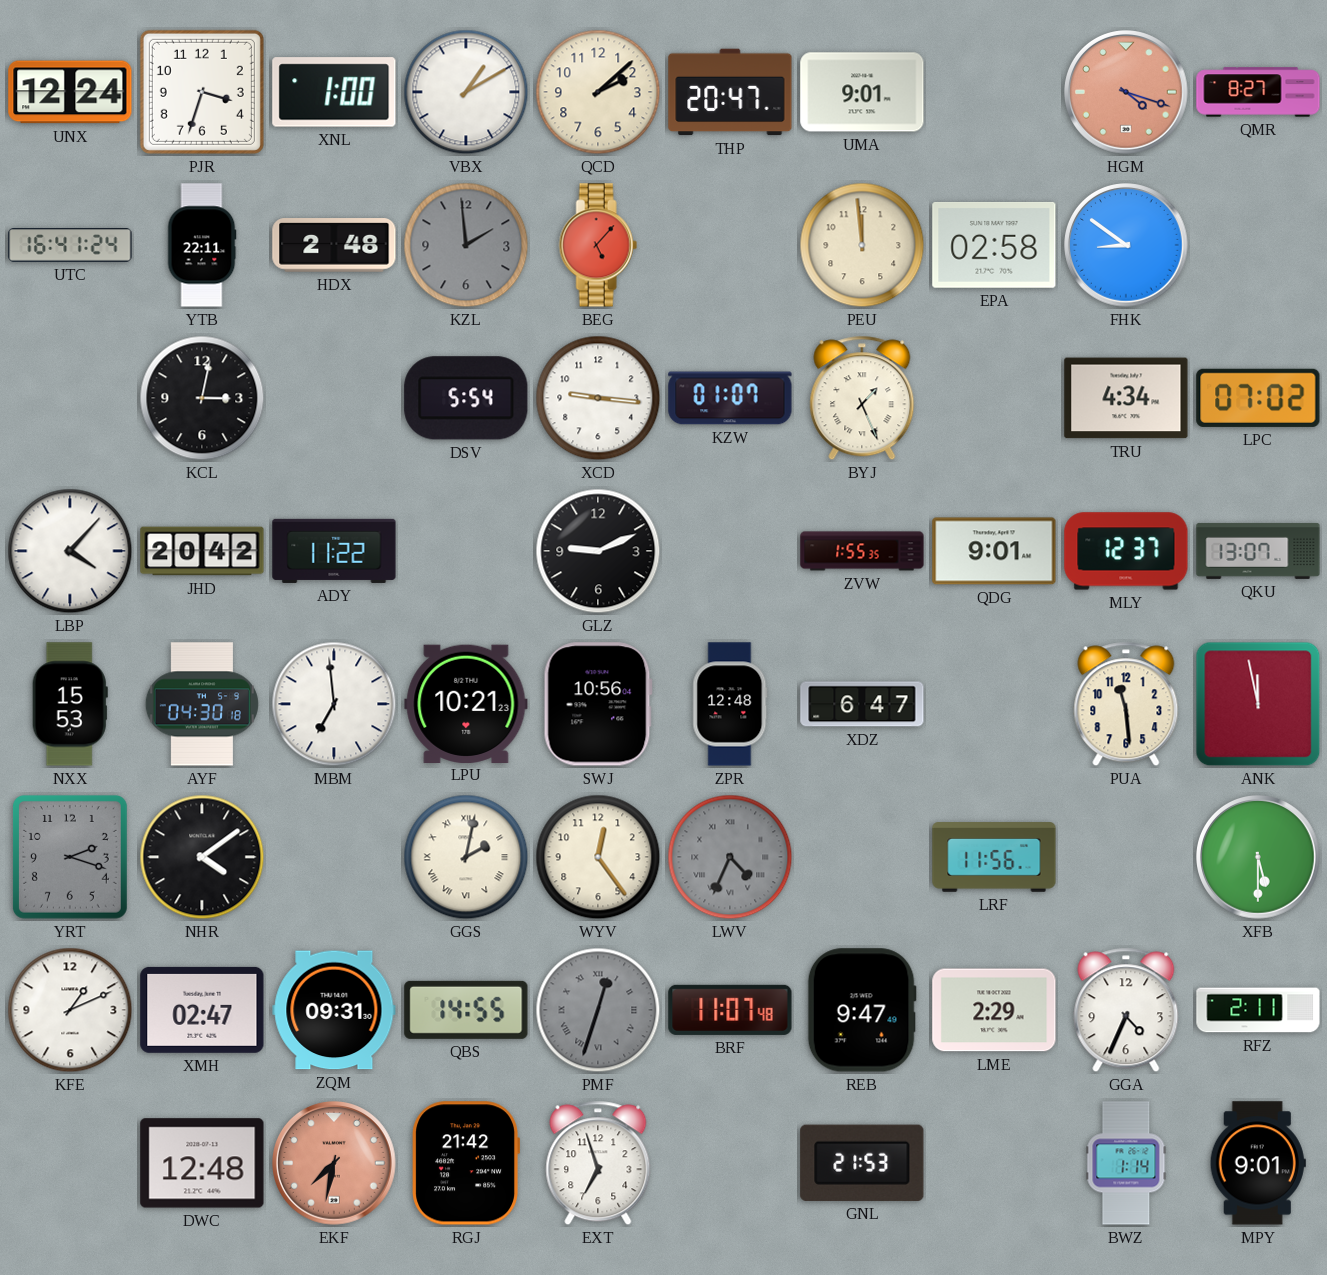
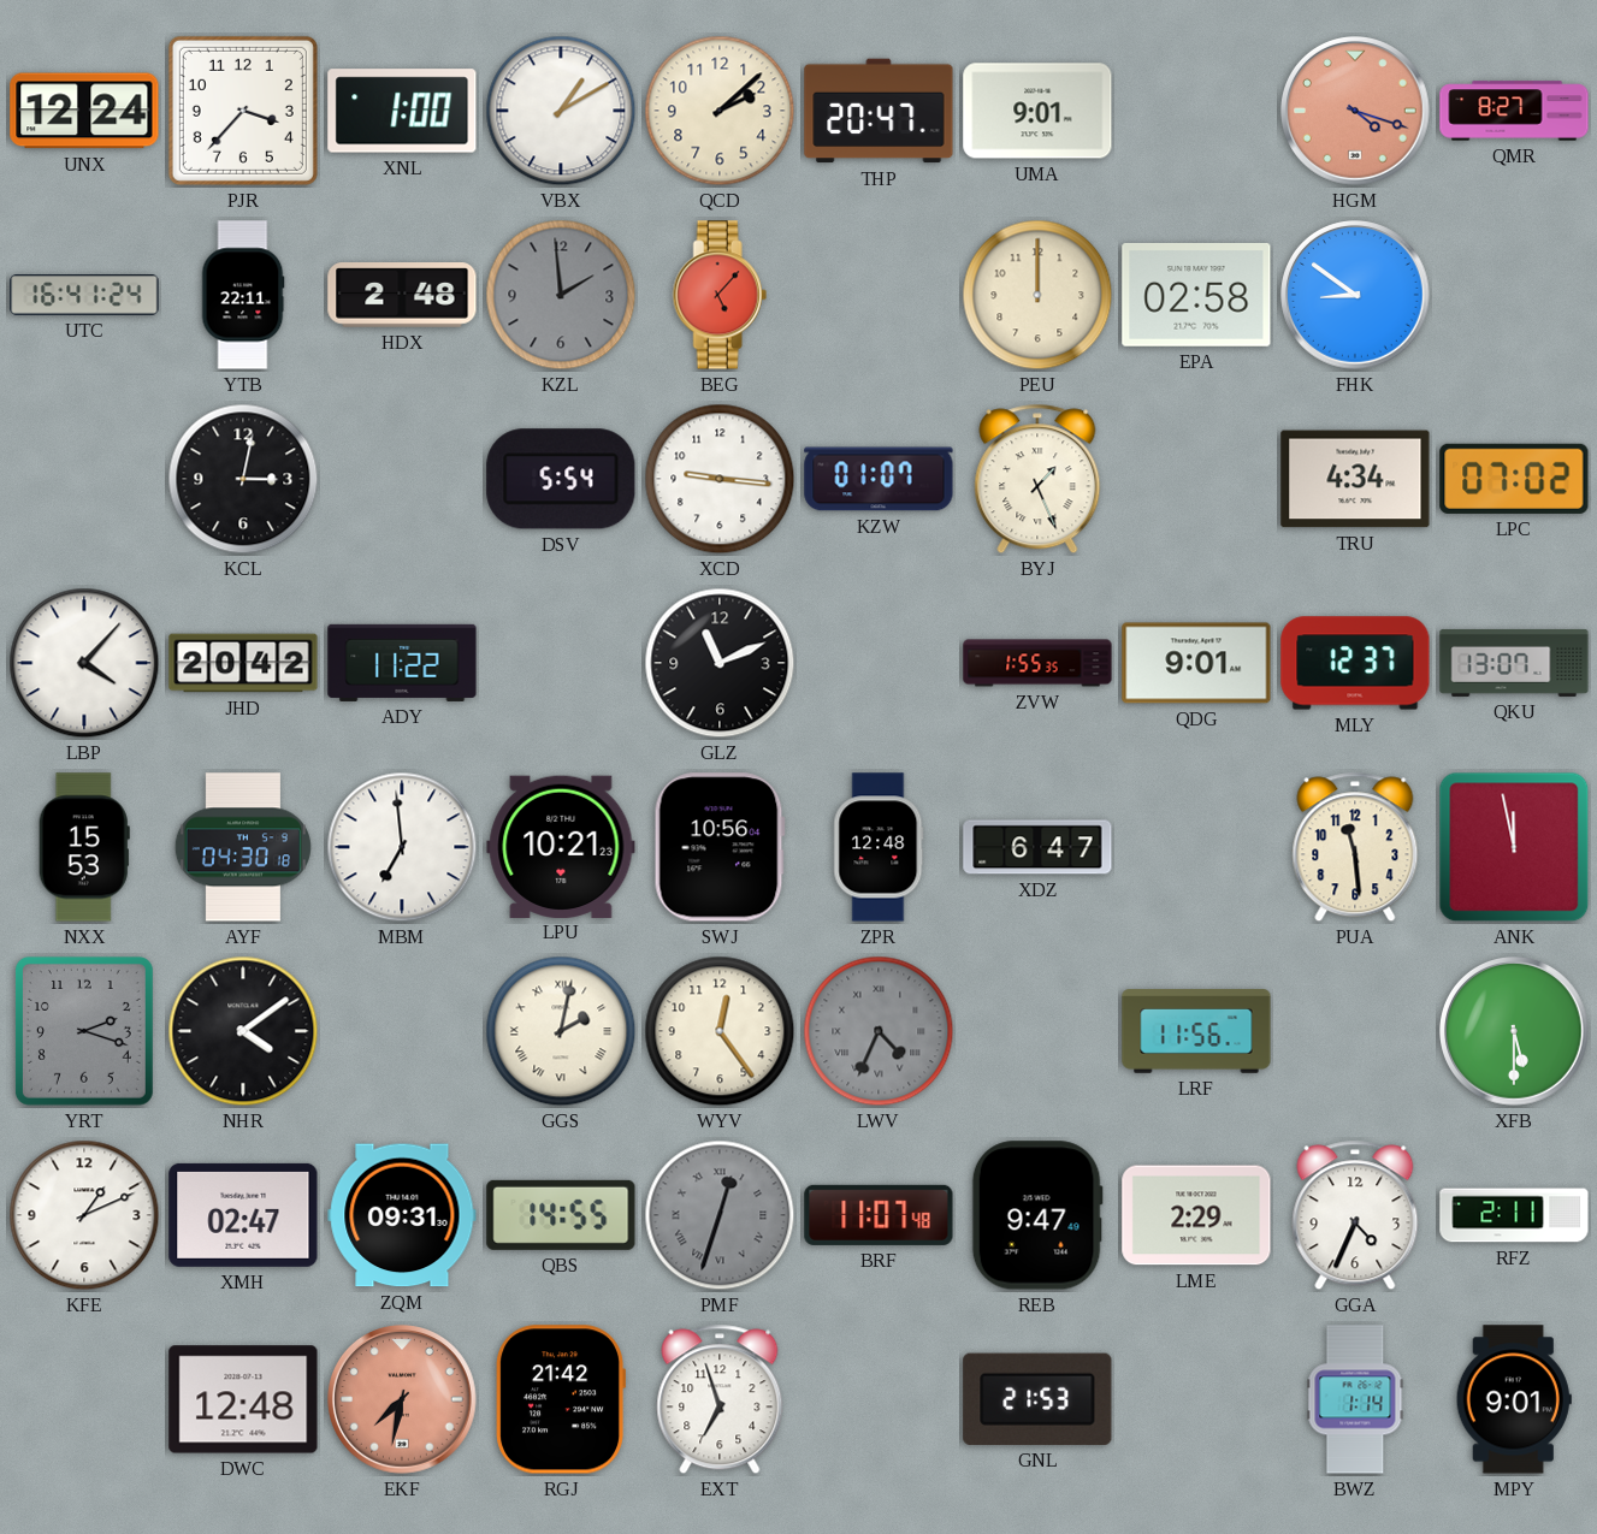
PJR: 3:33 -> 3:37 (243, 111)
PEU: 11:59 -> 12:00 (1037, 295)
GLZ: 9:11 -> 11:11 (720, 663)
